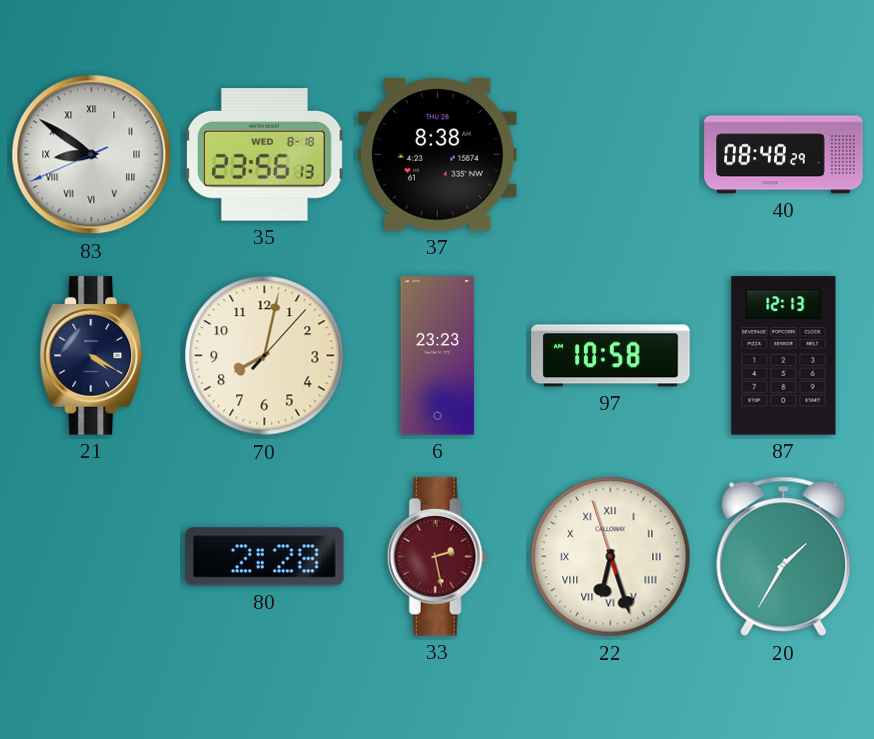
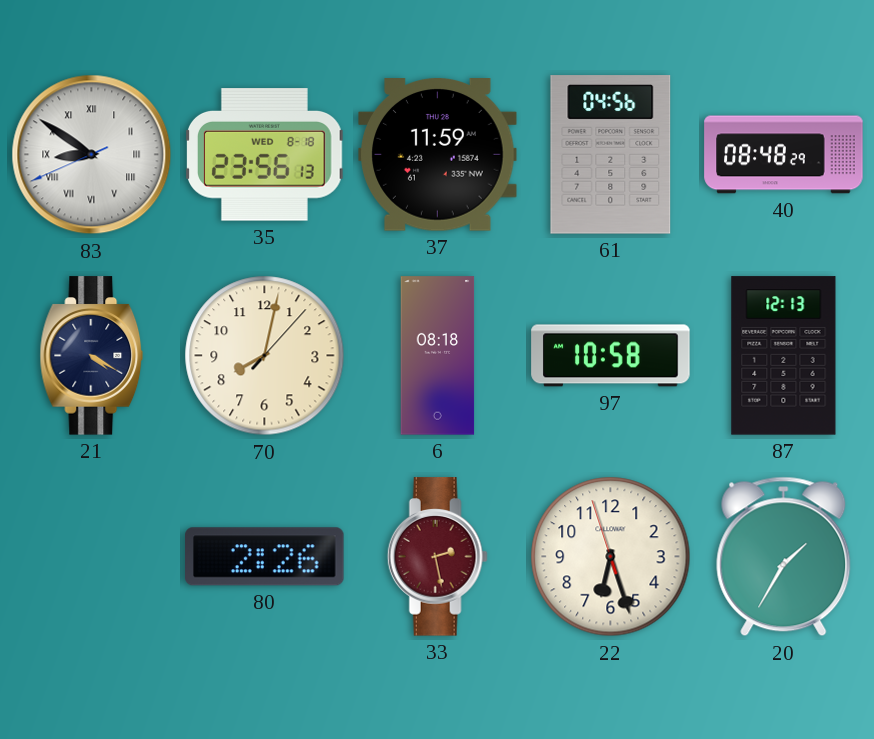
37: 8:38 -> 11:59 (438, 155)
61: none -> 04:56 (611, 155)
6: 23:23 -> 08:18 (438, 356)
80: 2:28 -> 2:26 (265, 557)
22 numerals: Roman -> Arabic (611, 557)
